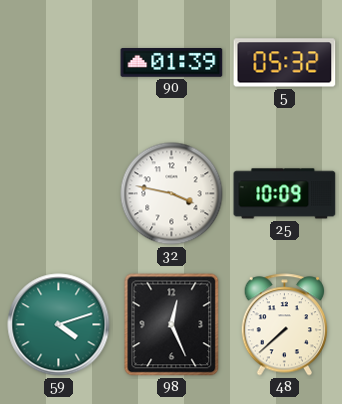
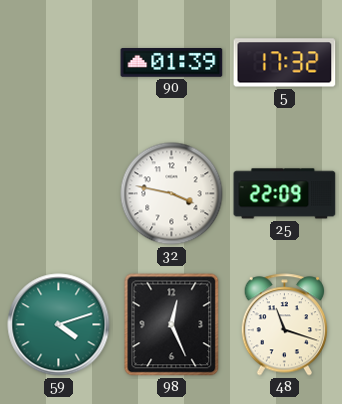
5: 05:32 -> 17:32 (285, 63)
25: 10:09 -> 22:09 (285, 194)
48: 7:38 -> 11:18 (285, 325)
